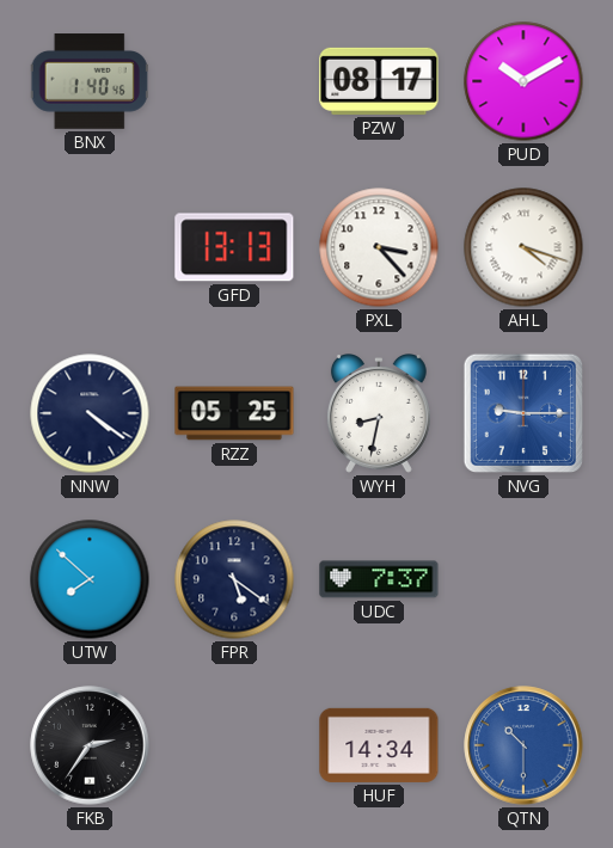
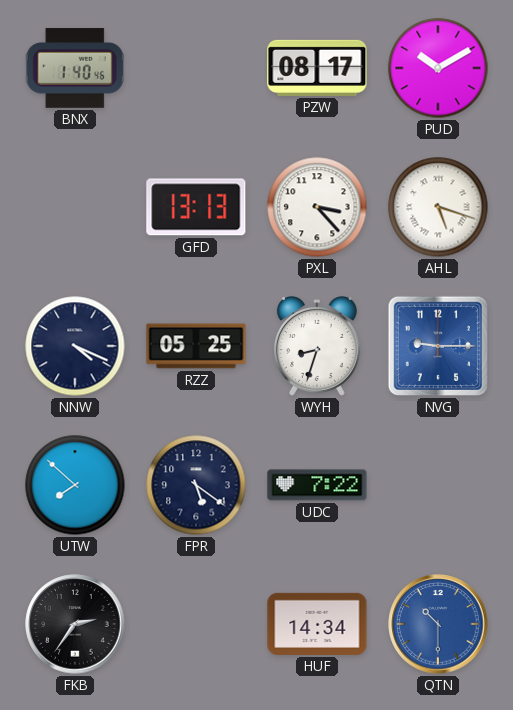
AHL: 4:18 -> 5:18 (438, 207)
NNW: 4:21 -> 4:19 (75, 346)
WYH: 8:32 -> 8:33 (317, 347)
UDC: 7:37 -> 7:22 (317, 485)
